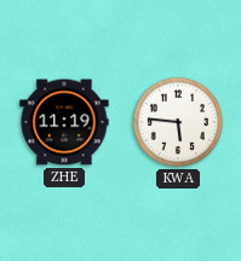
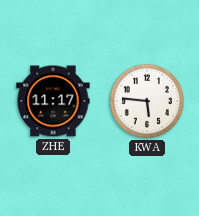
ZHE: 11:19 -> 11:17 (53, 101)
